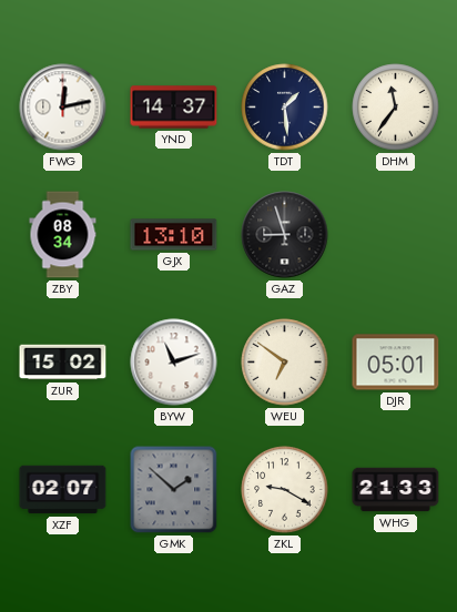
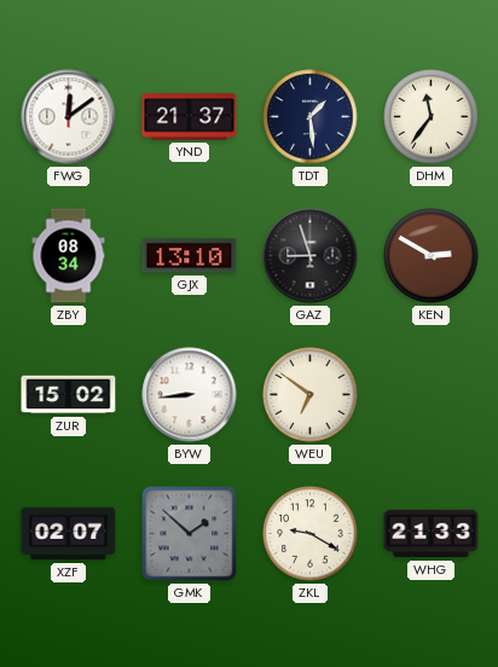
FWG: 12:13 -> 12:09 (69, 117)
YND: 14:37 -> 21:37 (190, 117)
KEN: none -> 2:50 (432, 256)
BYW: 11:12 -> 8:44 (190, 395)
DJR: 05:01 -> none (396, 363)
